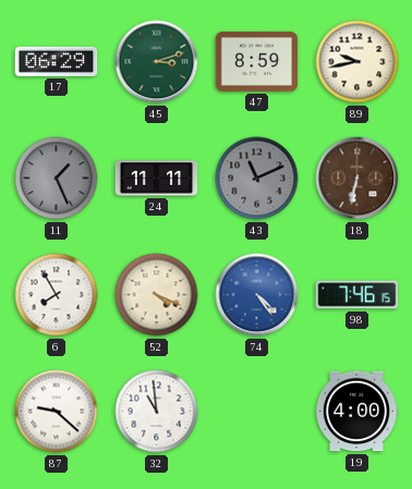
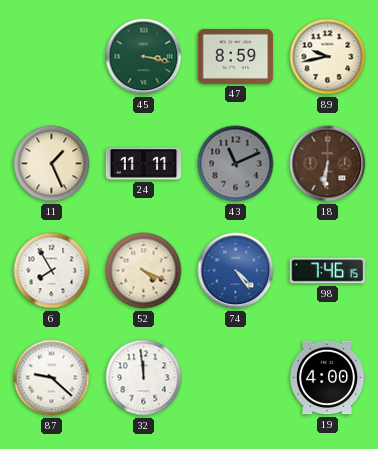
17: 06:29 -> none (57, 61)
45: 3:12 -> 3:17 (144, 57)
11 dial: grey -> cream (52, 164)
18: 6:32 -> 6:31 (328, 164)
32: 10:59 -> 11:59 (144, 378)
